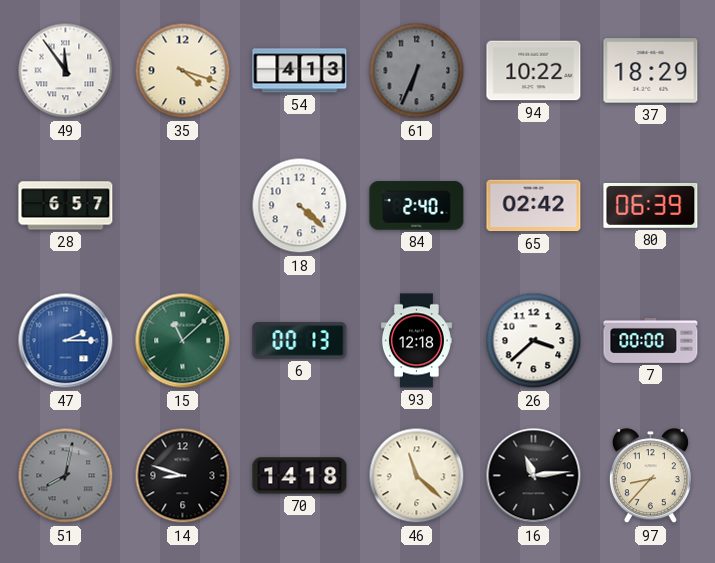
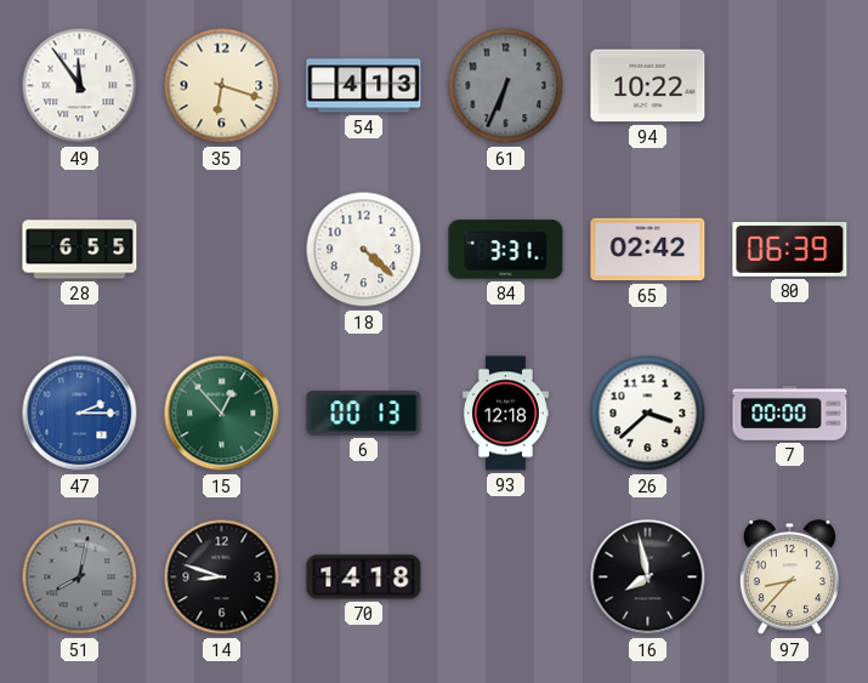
35: 4:18 -> 6:18 (222, 86)
37: 18:29 -> none (651, 71)
28: 6:57 -> 6:55 (80, 250)
84: 2:40 -> 3:31 (506, 250)
15: 11:08 -> 12:53 (222, 414)
46: 11:22 -> none (417, 476)
16: 11:14 -> 7:58 (648, 577)
